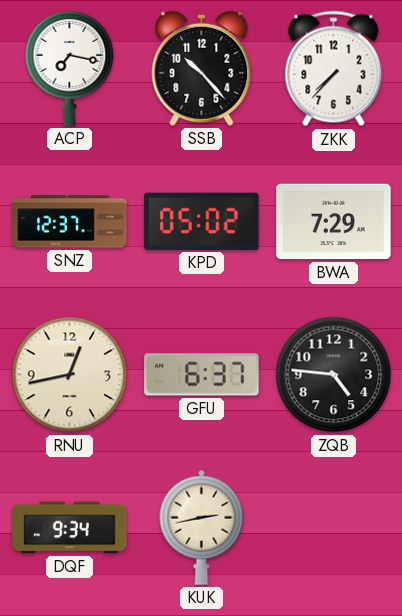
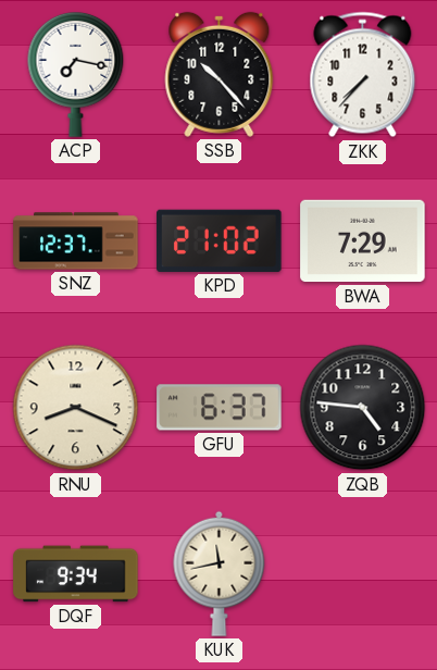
KPD: 05:02 -> 21:02 (220, 240)
RNU: 12:43 -> 8:19 (76, 408)
KUK: 2:43 -> 11:43 (220, 573)
